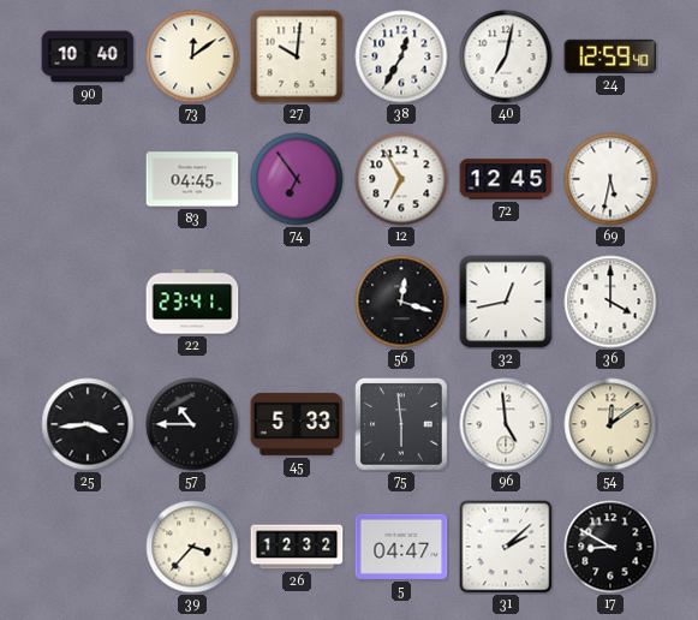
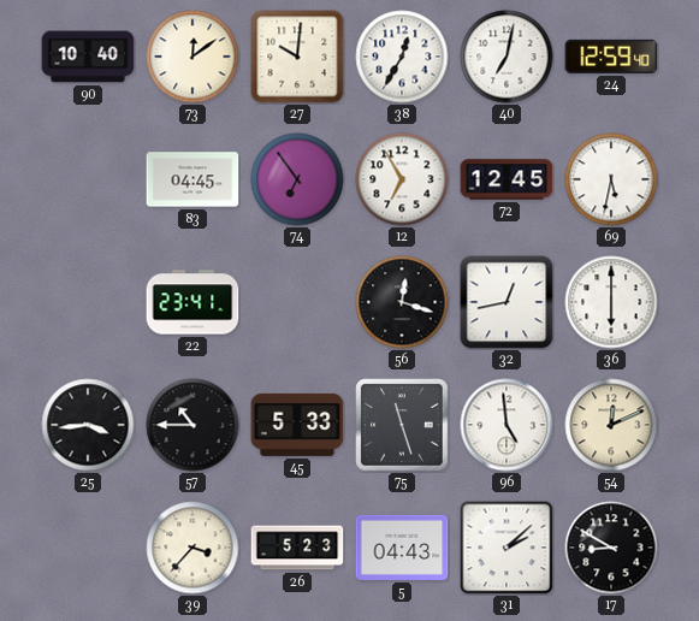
36: 4:00 -> 6:00 (611, 302)
75: 5:59 -> 11:27 (402, 425)
54: 12:09 -> 12:11 (611, 425)
26: 12:32 -> 5:23 (297, 548)
5: 04:47 -> 04:43 (402, 548)
